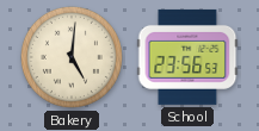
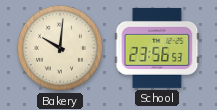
Bakery: 5:01 -> 10:01 (60, 48)
